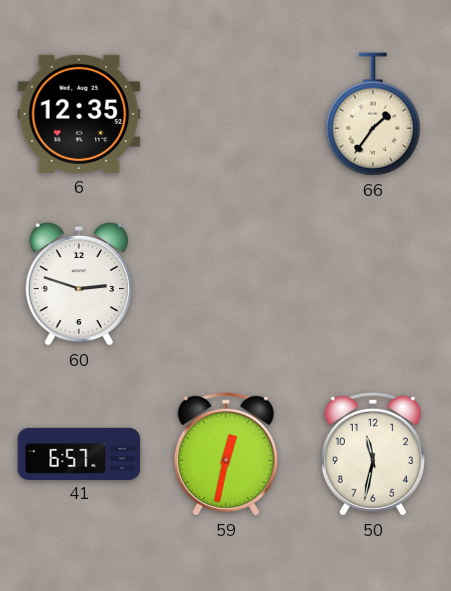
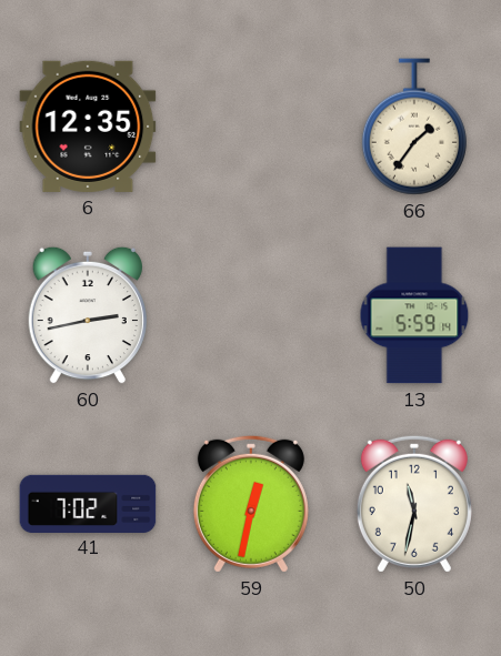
60: 2:48 -> 2:43 (87, 315)
13: none -> 5:59 (414, 315)
41: 6:57 -> 7:02 (88, 503)
